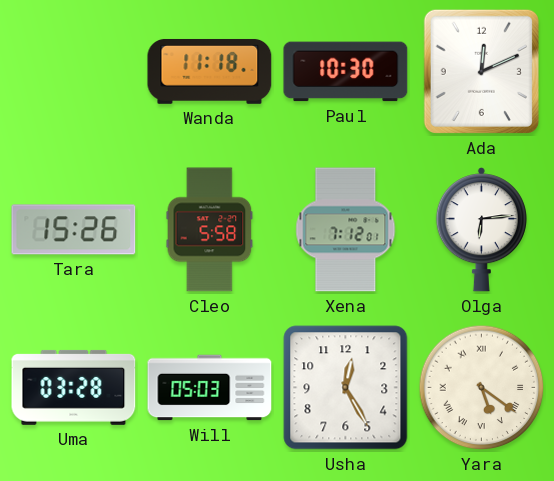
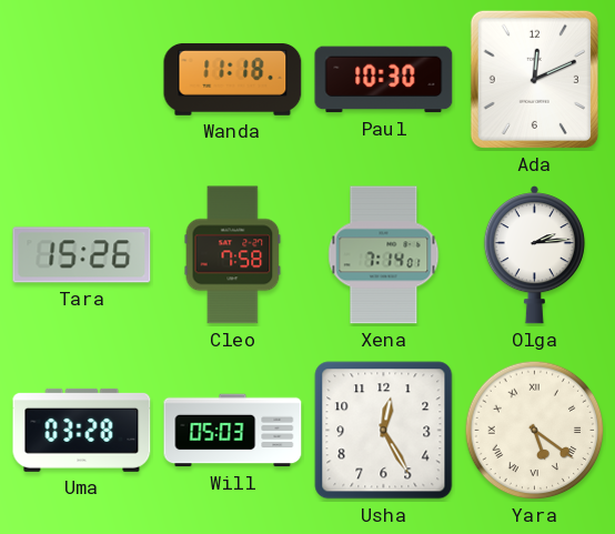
Cleo: 5:58 -> 7:58 (233, 255)
Xena: 7:12 -> 7:14 (384, 255)
Olga: 6:14 -> 2:14 (534, 255)
